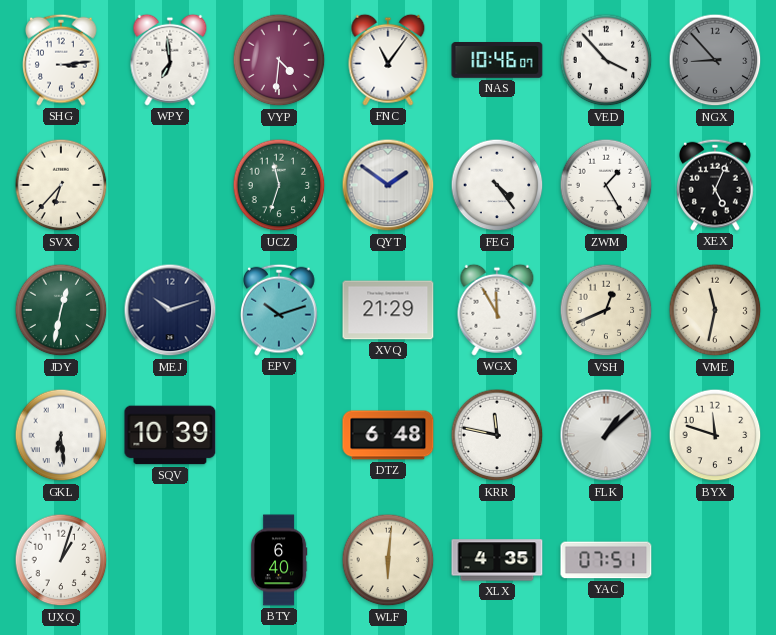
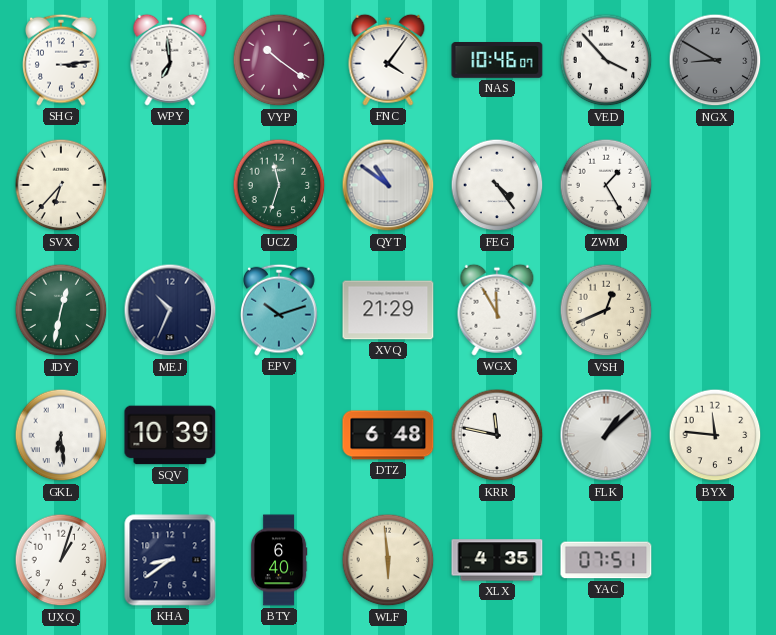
VYP: 4:31 -> 10:21 (279, 60)
FNC: 11:06 -> 4:06 (388, 60)
NGX: 8:53 -> 8:50 (715, 60)
QYT: 1:51 -> 10:51 (388, 185)
XEX: 5:04 -> none (716, 185)
MEJ: 10:12 -> 10:34 (170, 310)
VME: 11:32 -> none (715, 310)
BYX: 11:48 -> 11:46 (715, 435)
KHA: none -> 8:39 (170, 560)
WLF: 6:01 -> 5:59 (388, 560)
